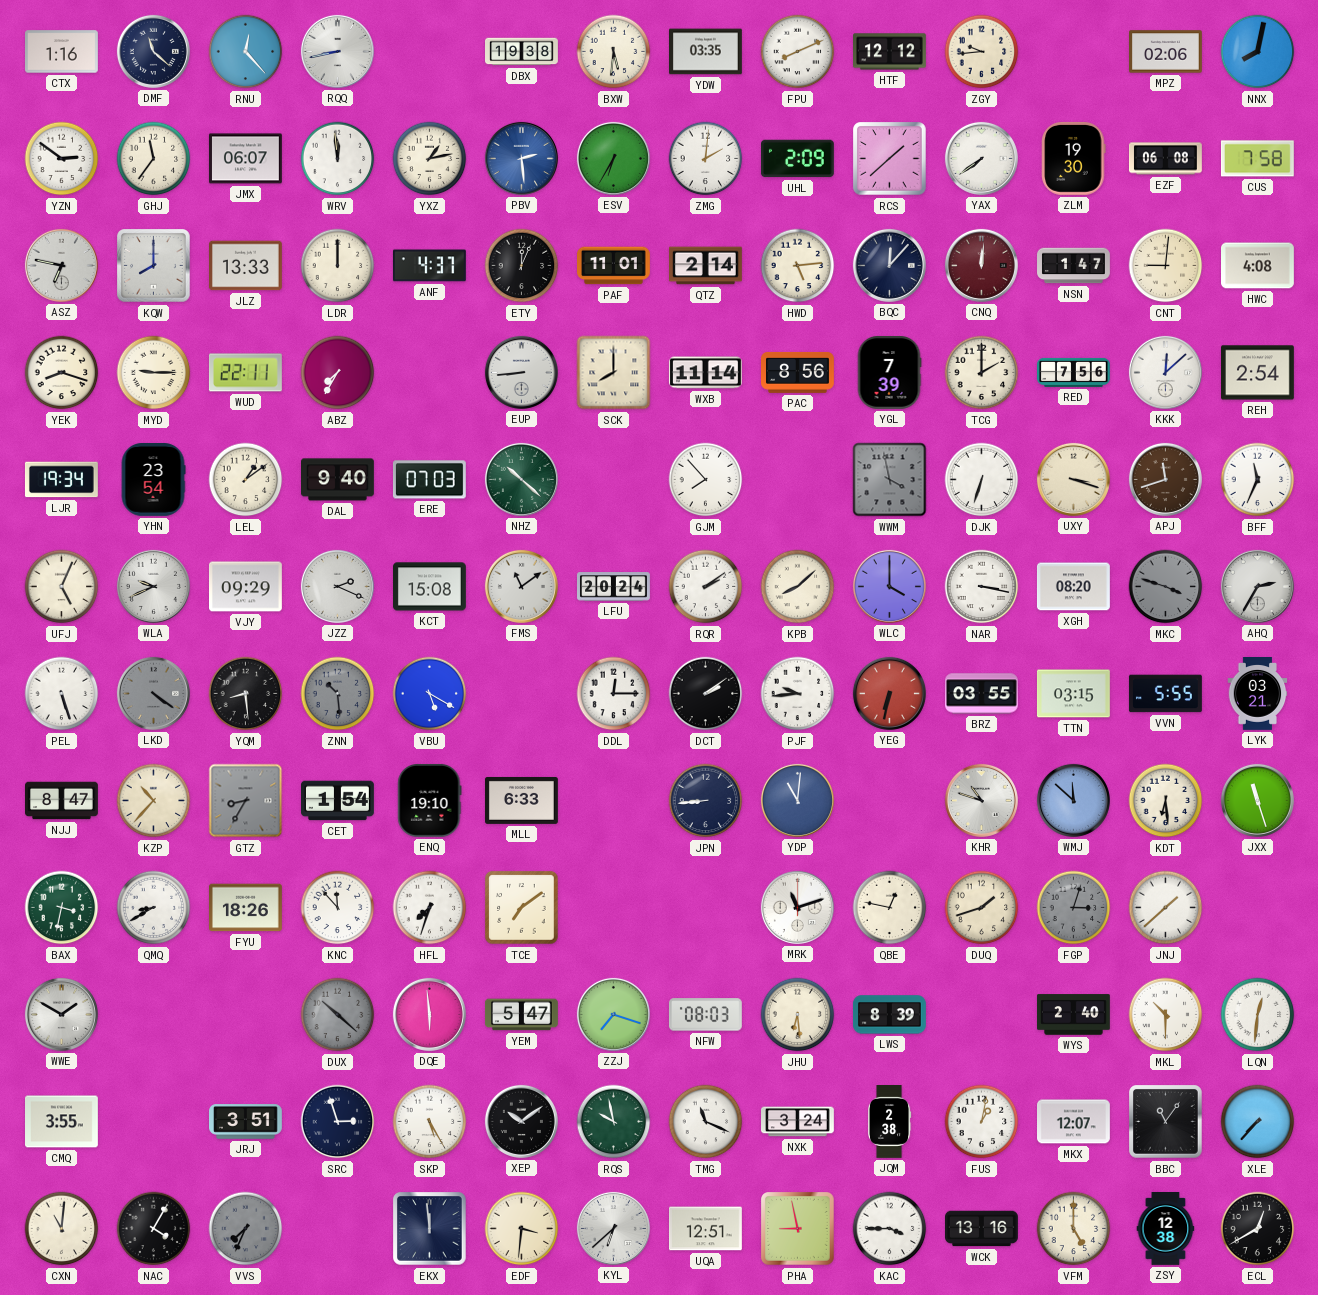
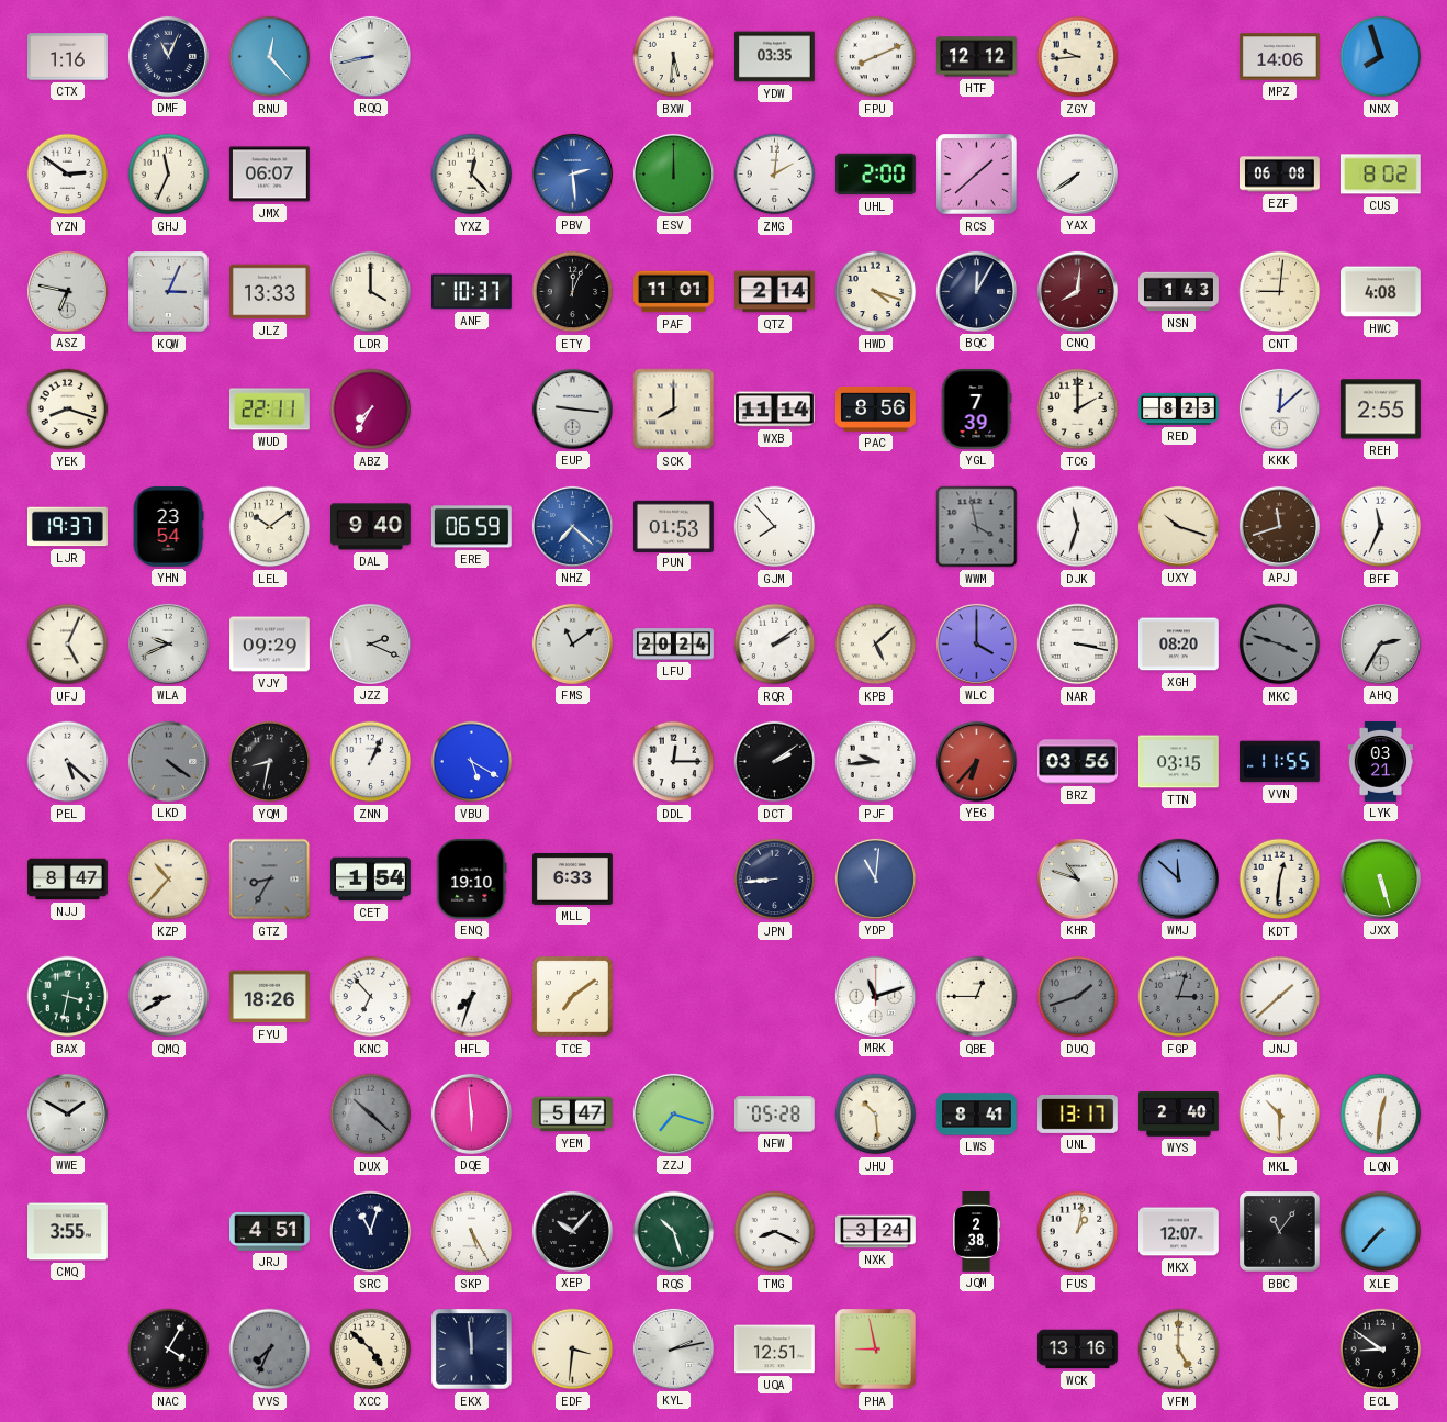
DMF: 11:22 -> 11:04 (168, 56)
DBX: 19:38 -> none (522, 52)
MPZ: 02:06 -> 14:06 (1280, 57)
NNX: 8:02 -> 7:57 (1381, 57)
GHJ: 11:36 -> 11:34 (169, 175)
WRV: 11:59 -> none (338, 159)
YXZ: 1:13 -> 12:23 (472, 175)
ESV: 6:35 -> 12:00 (673, 173)
UHL: 2:09 -> 2:00 (875, 175)
ZLM: 19:30 -> none (1074, 158)
CUS: 7:58 -> 8:02 (1380, 175)
KQW: 8:00 -> 3:04 (169, 292)
LDR: 12:00 -> 4:00 (371, 292)
ANF: 4:37 -> 10:37 (471, 292)
HWD: 5:14 -> 4:18 (876, 292)
BQC: 12:07 -> 12:05 (976, 291)
CNQ: 12:01 -> 8:01 (1077, 291)
NSN: 1:47 -> 1:43 (1179, 292)
MYD: 9:15 -> none (154, 373)
EUP: 8:44 -> 9:16 (572, 408)
RED: 7:56 -> 8:23 (1179, 408)
REH: 2:54 -> 2:55 (1381, 410)
LJR: 19:34 -> 19:37 (67, 527)
LEL: 1:09 -> 10:09 (270, 527)
ERE: 07:03 -> 06:59 (471, 527)
NHZ: 10:22 -> 7:22 (572, 526)
NHZ dial: green -> blue (572, 526)
PUN: none -> 01:53 (674, 526)
DJK: 6:33 -> 11:33 (1078, 527)
UXY: 3:18 -> 10:18 (1178, 526)
KCT: 15:08 -> none (430, 587)
KPB: 8:08 -> 5:08 (876, 645)
PEL: 5:27 -> 5:22 (68, 762)
YQM: 8:29 -> 8:32 (270, 762)
ZNN: 10:29 -> 1:04 (371, 762)
ZNN dial: grey -> white (371, 762)
YEG: 6:32 -> 6:37 (976, 761)
BRZ: 03:55 -> 03:56 (1078, 762)
VVN: 5:55 -> 11:55 (1280, 762)
KDT: 6:29 -> 12:31 (1280, 880)
JXX: 11:27 -> 5:27 (1380, 878)
KNC: 11:53 -> 6:53 (371, 997)
QBE: 12:47 -> 12:45 (977, 997)
DUQ dial: cream -> grey (1078, 997)
NFW: 08:03 -> 05:28 (774, 1115)
JHU: 6:29 -> 10:29 (876, 1115)
LWS: 8:39 -> 8:41 (977, 1115)
UNL: none -> 13:17 (1078, 1113)
JRJ: 3:51 -> 4:51 (270, 1232)
SRC: 2:57 -> 11:03 (371, 1232)
XEP: 10:09 -> 10:07 (572, 1231)
RQS: 9:58 -> 10:27 (674, 1232)
TMG: 11:19 -> 8:19 (775, 1232)
CXN: 11:01 -> none (62, 1229)
XCC: none -> 4:52 (371, 1350)
KYL: 6:38 -> 2:13 (673, 1348)
KAC: 3:45 -> none (890, 1229)
ZSY: 12:38 -> none (1166, 1229)
ECL: 12:40 -> 8:51 (1381, 1350)
